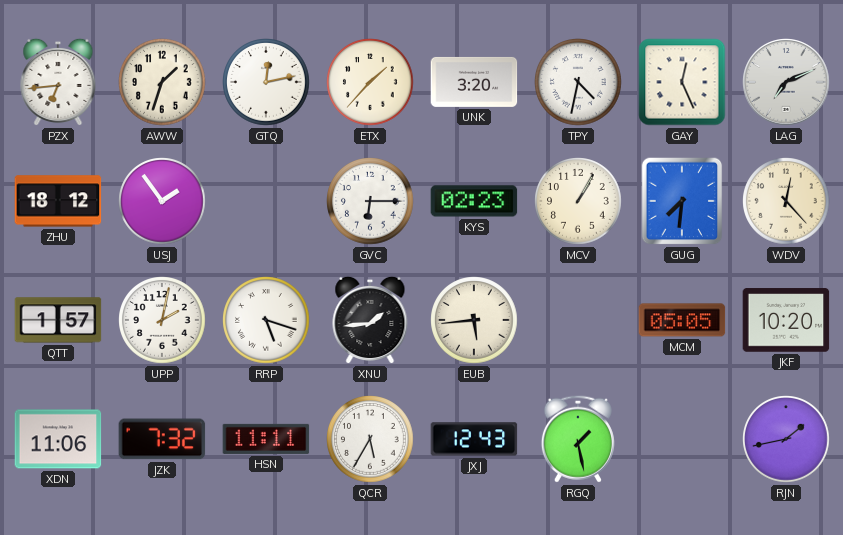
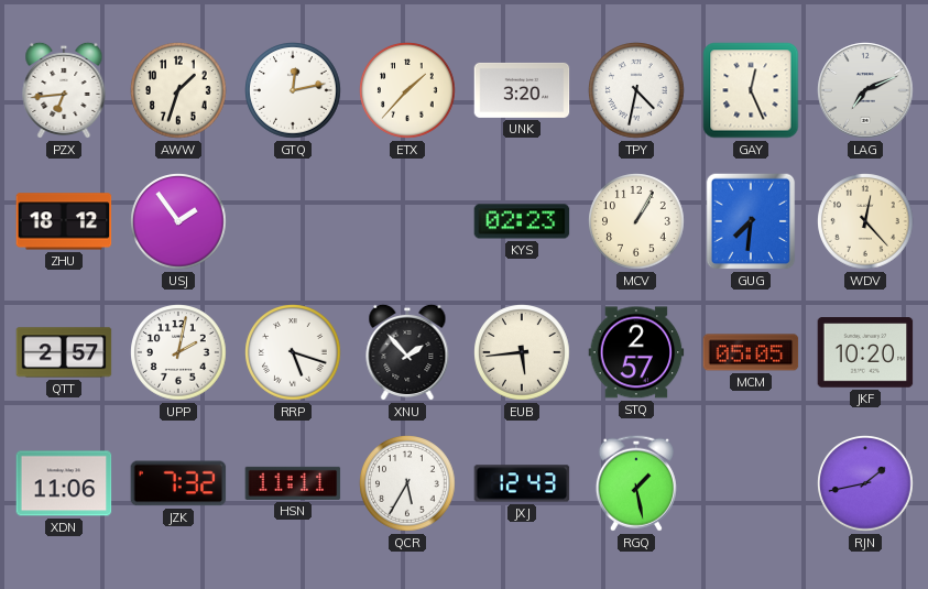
GVC: 6:15 -> none (370, 201)
QTT: 1:57 -> 2:57 (64, 352)
XNU: 1:44 -> 1:53 (407, 352)
STQ: none -> 2:57 (636, 352)
